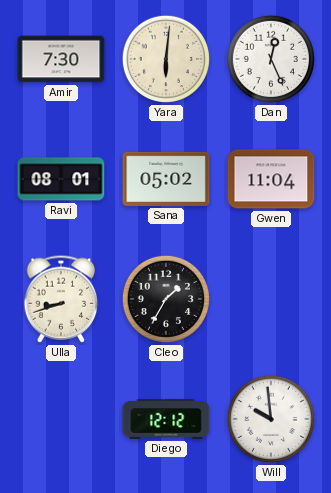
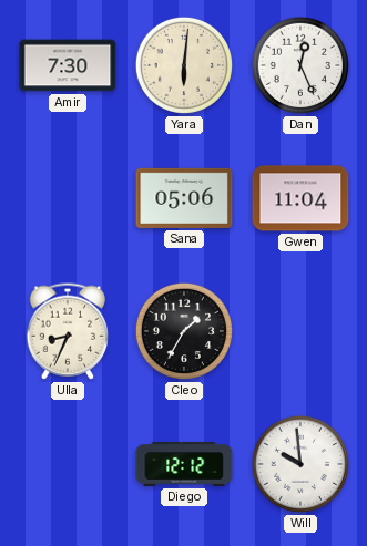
Ravi: 08:01 -> none (61, 179)
Sana: 05:02 -> 05:06 (184, 198)
Ulla: 8:42 -> 8:34 (68, 331)
